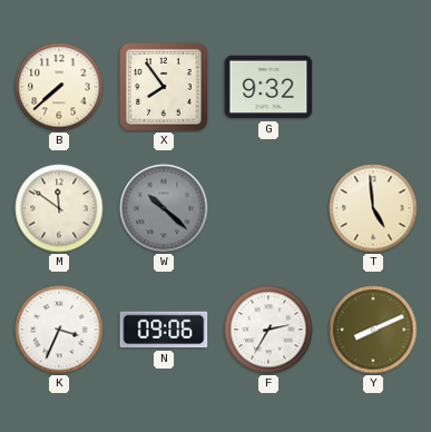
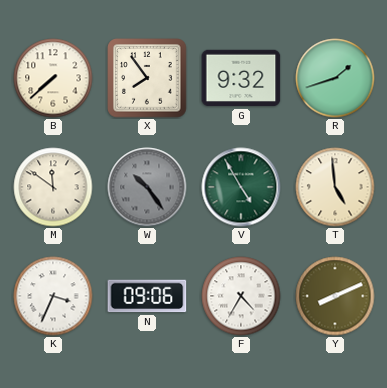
R: none -> 1:42 (335, 78)
W: 10:22 -> 10:24 (147, 187)
V: none -> 4:55 (241, 187)
F: 2:35 -> 4:35 (241, 296)
